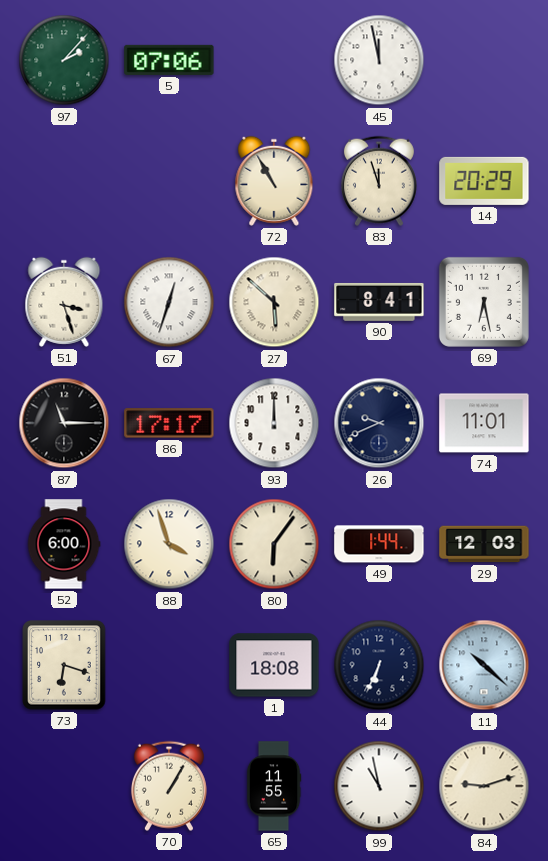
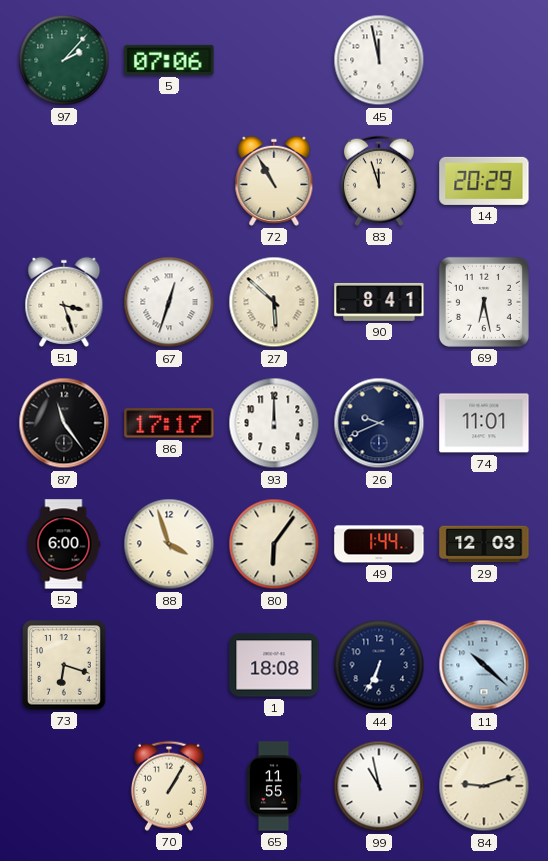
87: 11:15 -> 11:24 (64, 423)
